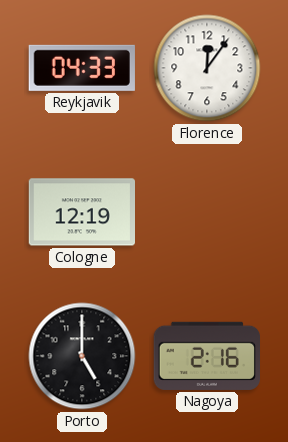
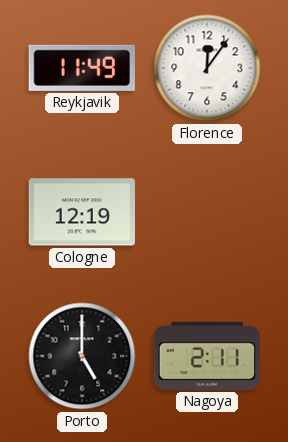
Reykjavik: 04:33 -> 11:49 (82, 68)
Nagoya: 2:16 -> 2:11 (206, 356)
